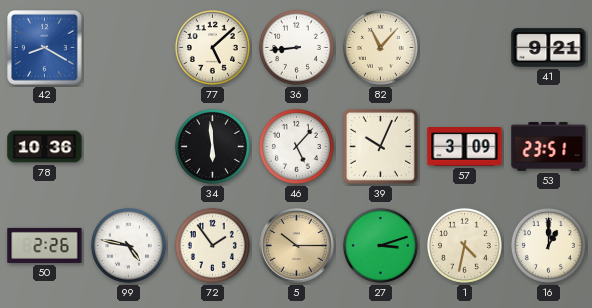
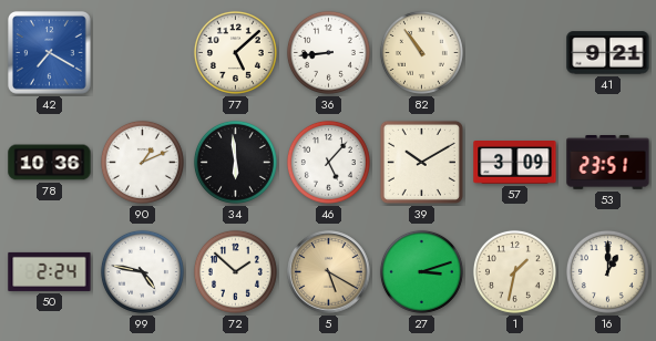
42: 8:20 -> 7:20 (50, 53)
82: 11:07 -> 10:54 (421, 52)
90: none -> 1:11 (142, 162)
39: 10:04 -> 10:10 (421, 162)
50: 2:26 -> 2:24 (50, 271)
72: 1:54 -> 1:52 (235, 271)
5: 10:15 -> 5:20 (329, 272)
1: 4:32 -> 1:32 (514, 271)
